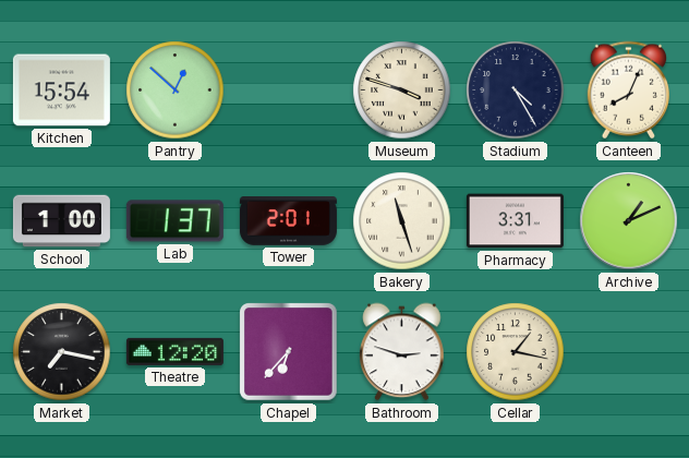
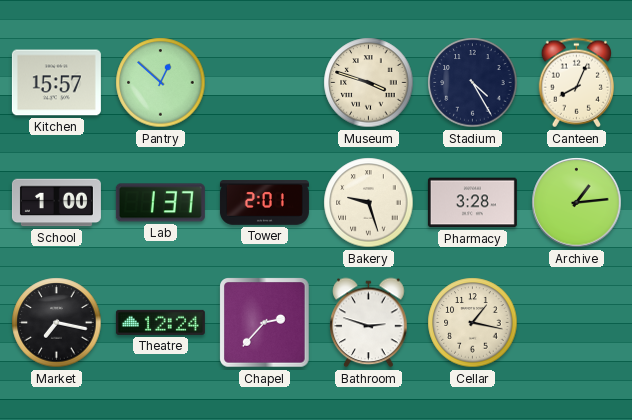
Kitchen: 15:54 -> 15:57 (56, 83)
Bakery: 11:27 -> 9:27 (369, 203)
Pharmacy: 3:31 -> 3:28 (472, 203)
Archive: 1:11 -> 1:14 (577, 203)
Theatre: 12:20 -> 12:24 (160, 322)
Chapel: 6:37 -> 2:37 (265, 323)
